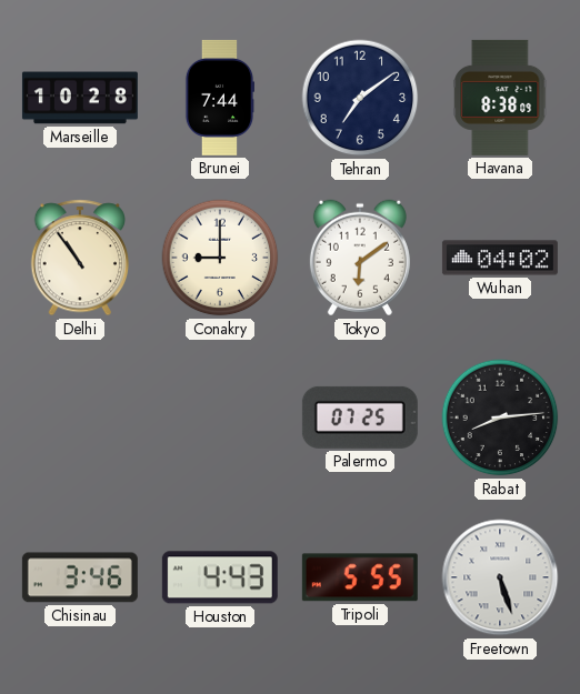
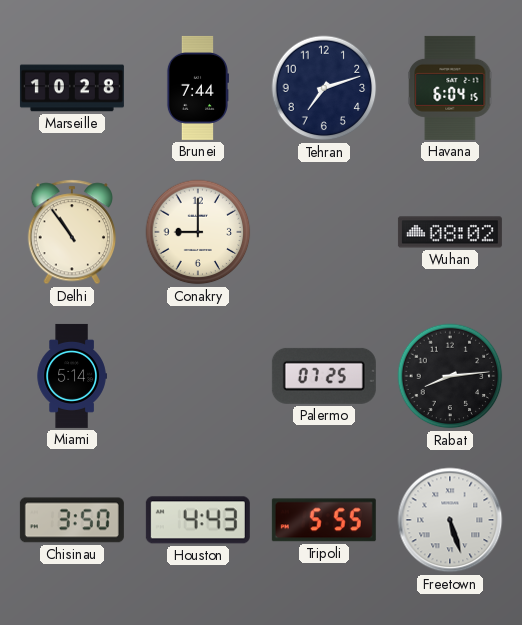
Tehran: 7:09 -> 7:12 (324, 88)
Havana: 8:38 -> 6:04 (450, 88)
Tokyo: 6:09 -> none (360, 258)
Wuhan: 04:02 -> 08:02 (450, 232)
Miami: none -> 5:14 (72, 376)
Chisinau: 3:46 -> 3:50 (72, 520)
